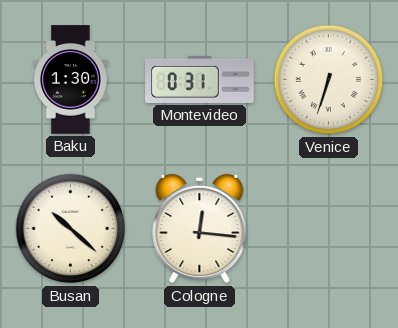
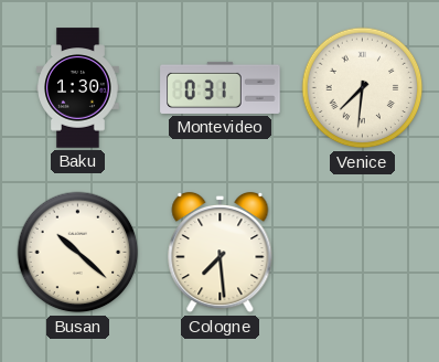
Venice: 6:33 -> 7:31 (363, 88)
Cologne: 12:16 -> 7:29 (221, 253)
